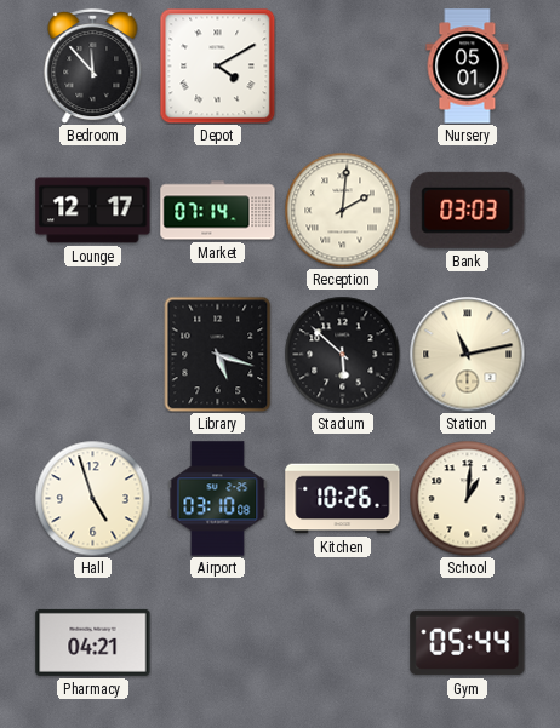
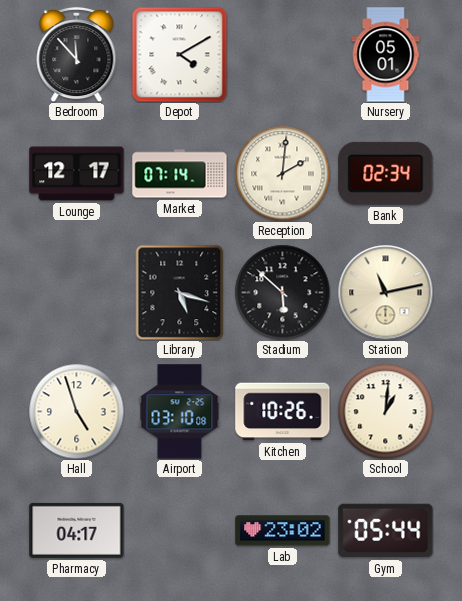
Bank: 03:03 -> 02:34 (386, 173)
Pharmacy: 04:21 -> 04:17 (77, 530)
Lab: none -> 23:02 (283, 531)
